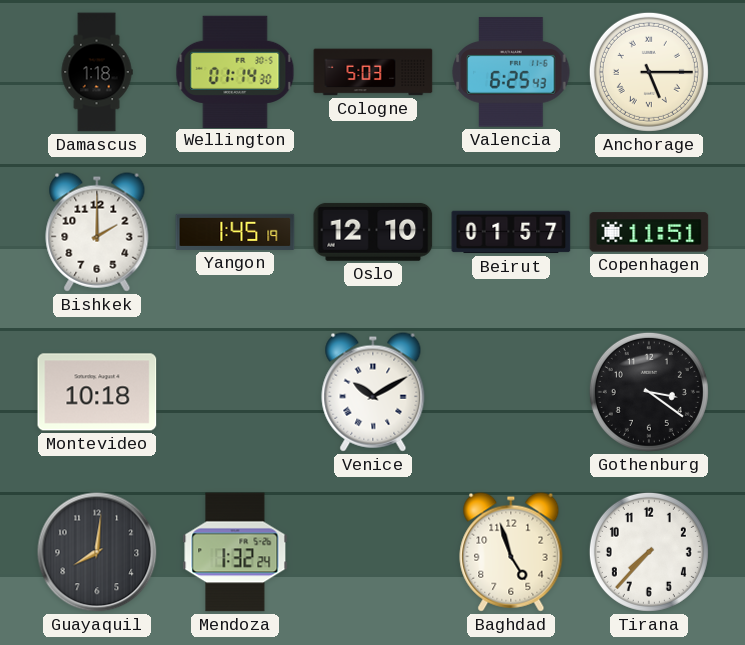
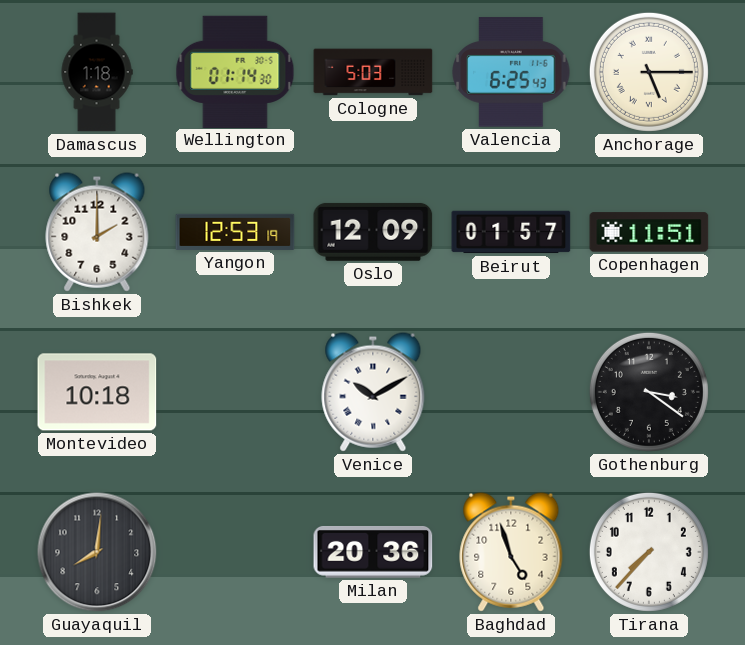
Yangon: 1:45 -> 12:53 (235, 232)
Oslo: 12:10 -> 12:09 (373, 232)
Mendoza: 1:32 -> none (235, 552)
Milan: none -> 20:36 (373, 552)
